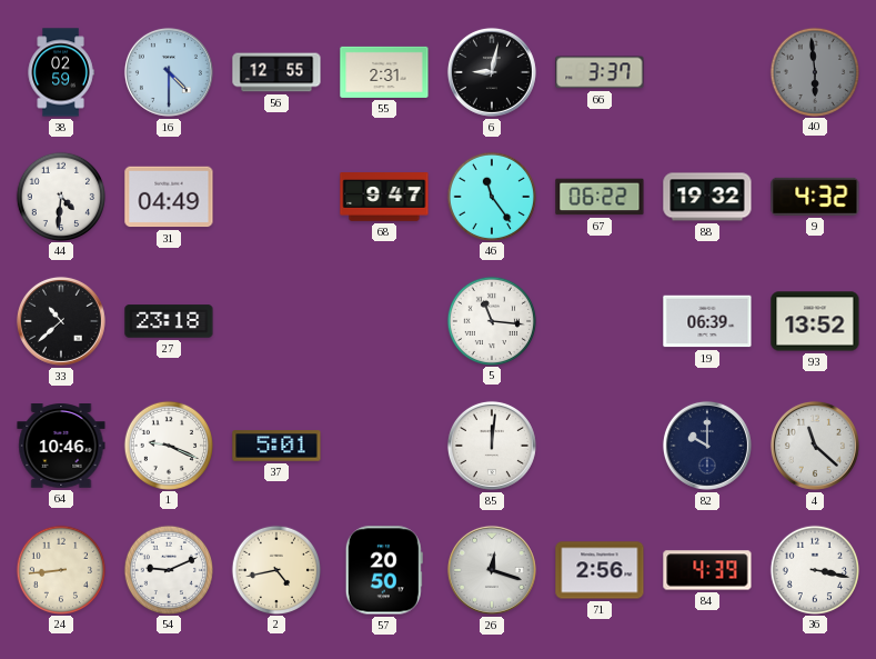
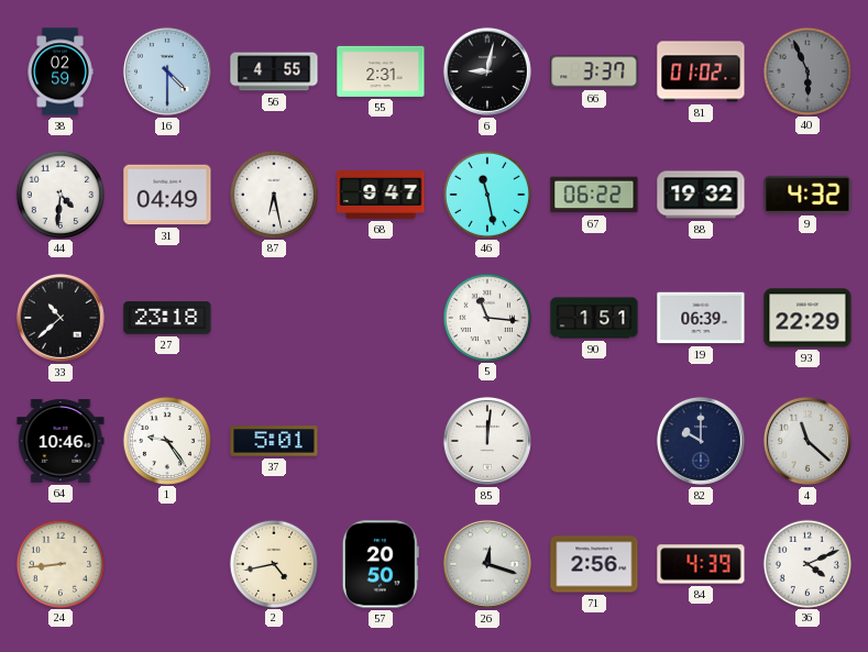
56: 12:55 -> 4:55 (274, 71)
81: none -> 01:02 (701, 71)
40: 5:59 -> 5:56 (806, 70)
87: none -> 6:28 (273, 194)
46: 11:24 -> 11:28 (486, 194)
90: none -> 1:51 (594, 318)
93: 13:52 -> 22:29 (807, 318)
1: 9:19 -> 9:24 (166, 440)
54: 9:11 -> none (168, 569)
36: 3:17 -> 4:11 (806, 563)
